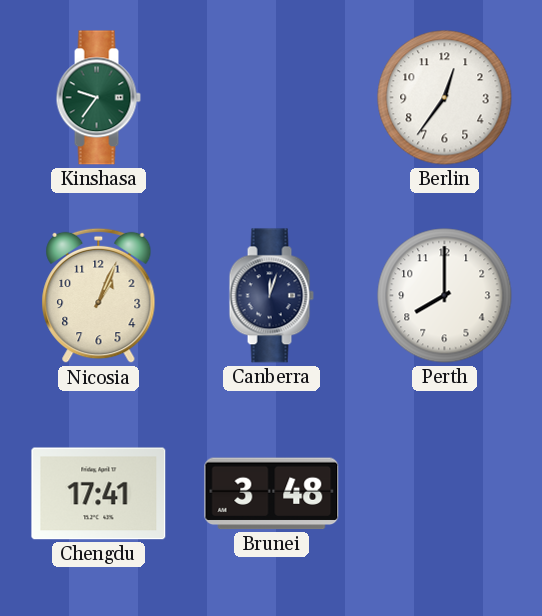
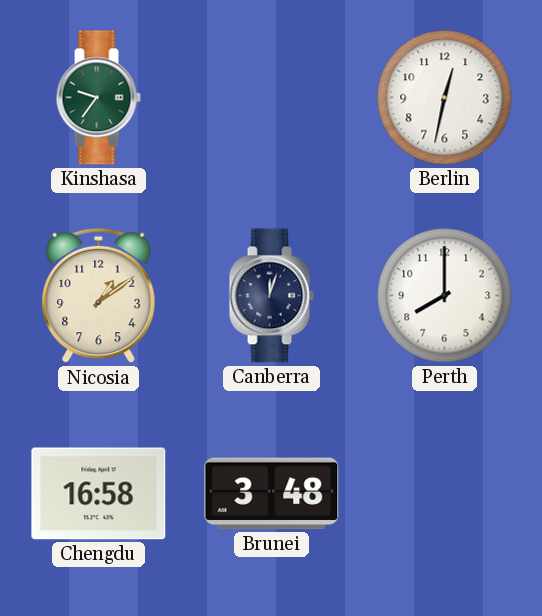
Berlin: 12:36 -> 12:32 (445, 98)
Nicosia: 1:04 -> 1:09 (99, 296)
Chengdu: 17:41 -> 16:58 (99, 494)
